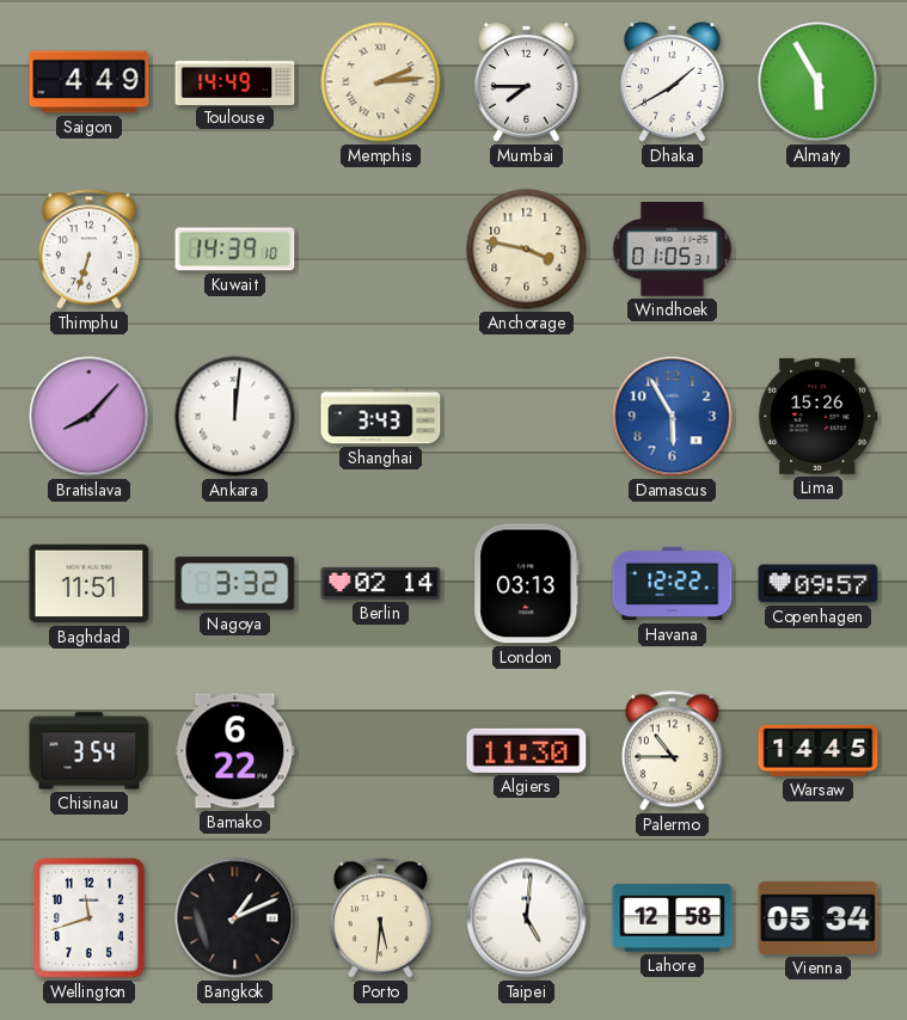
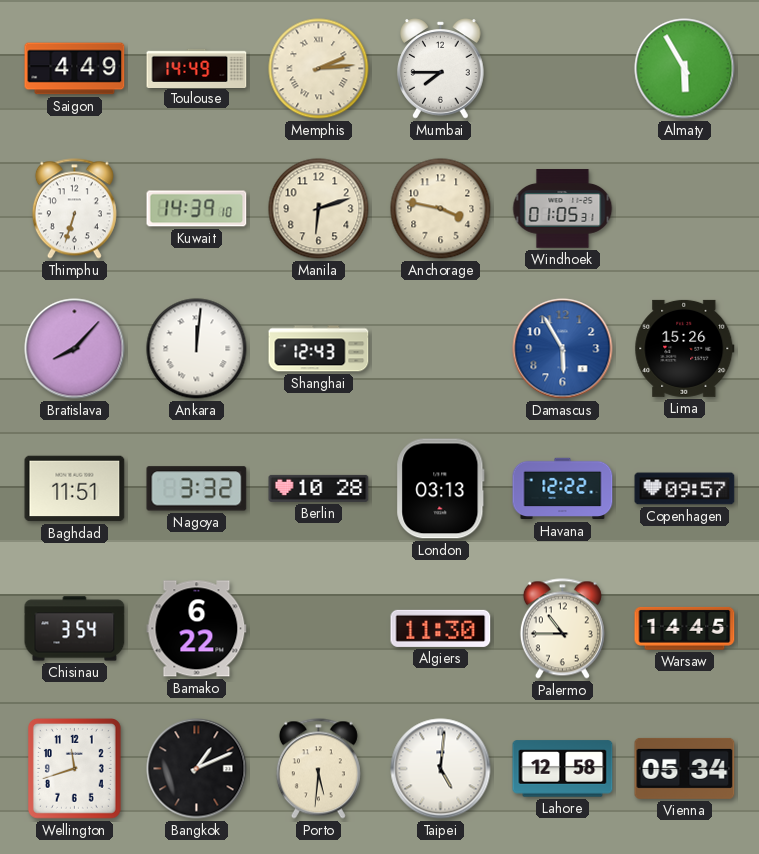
Dhaka: 1:40 -> none (673, 82)
Manila: none -> 6:12 (319, 209)
Shanghai: 3:43 -> 12:43 (319, 349)
Berlin: 02:14 -> 10:28 (319, 488)
